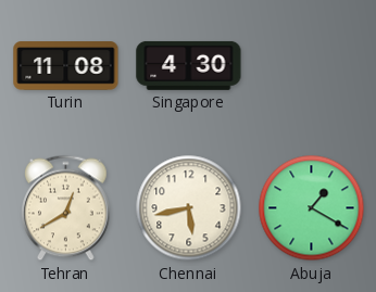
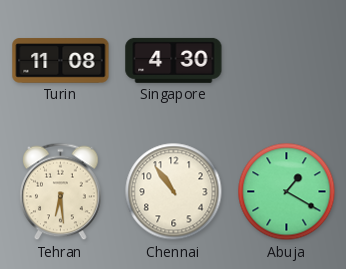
Tehran: 12:40 -> 6:29 (61, 192)
Chennai: 5:43 -> 10:54 (174, 192)
